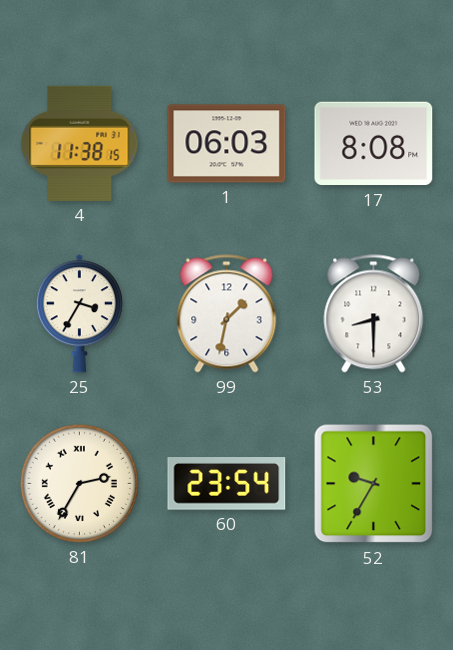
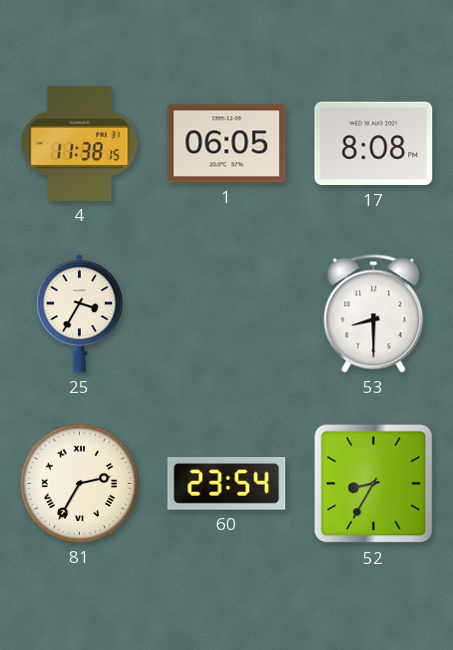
1: 06:03 -> 06:05 (227, 144)
99: 1:32 -> none (227, 314)
52: 9:35 -> 8:35 (374, 484)
